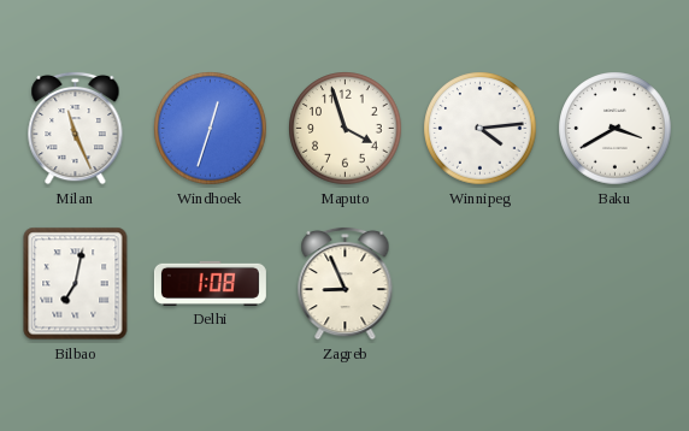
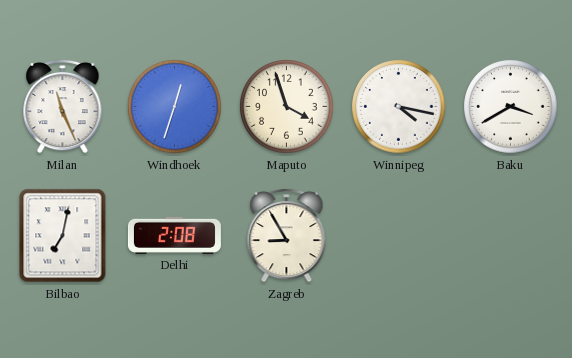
Winnipeg: 4:14 -> 4:17 (399, 107)
Delhi: 1:08 -> 2:08 (174, 235)
Zagreb: 8:56 -> 8:55 (287, 235)
